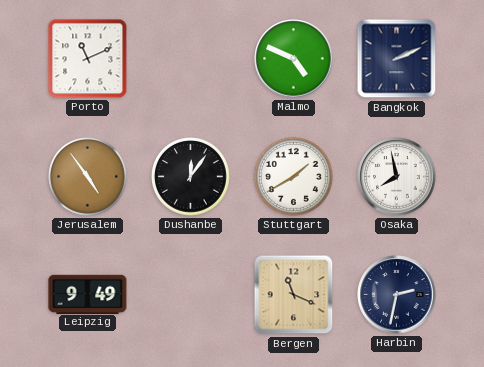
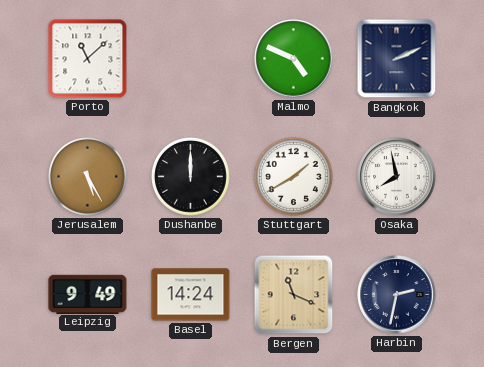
Porto: 11:11 -> 11:08 (88, 59)
Jerusalem: 4:54 -> 5:25 (88, 177)
Dushanbe: 12:06 -> 12:00 (191, 177)
Basel: none -> 14:24 (191, 295)
